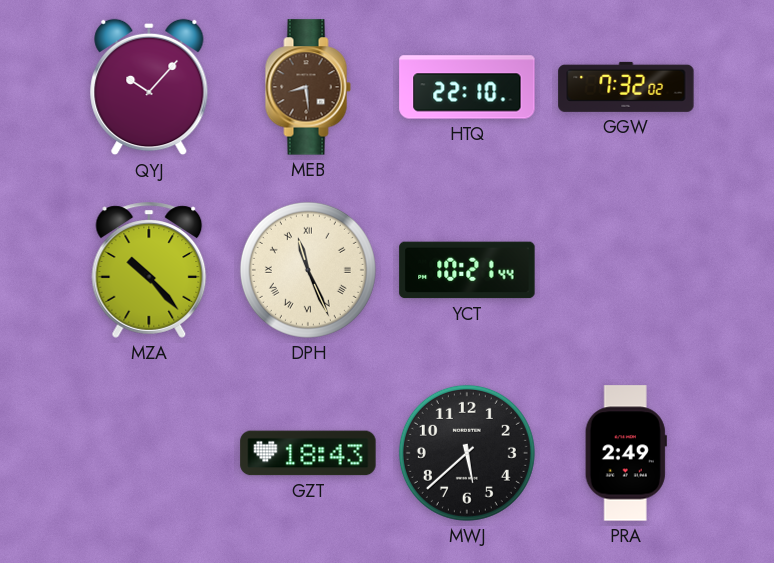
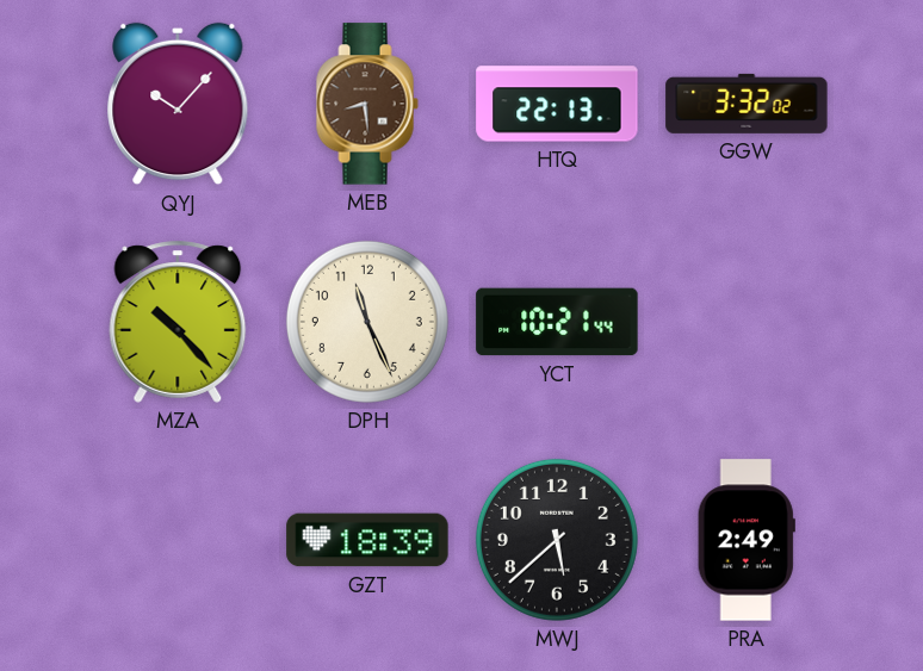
HTQ: 22:10 -> 22:13 (557, 104)
GGW: 7:32 -> 3:32 (747, 104)
DPH numerals: Roman -> Arabic (367, 322)
GZT: 18:43 -> 18:39 (367, 540)
